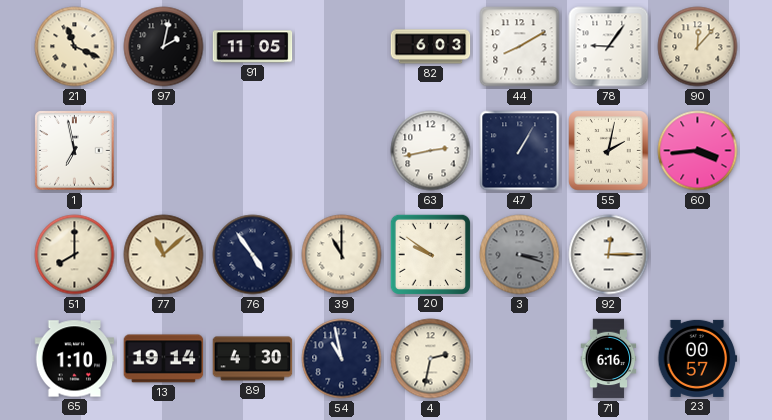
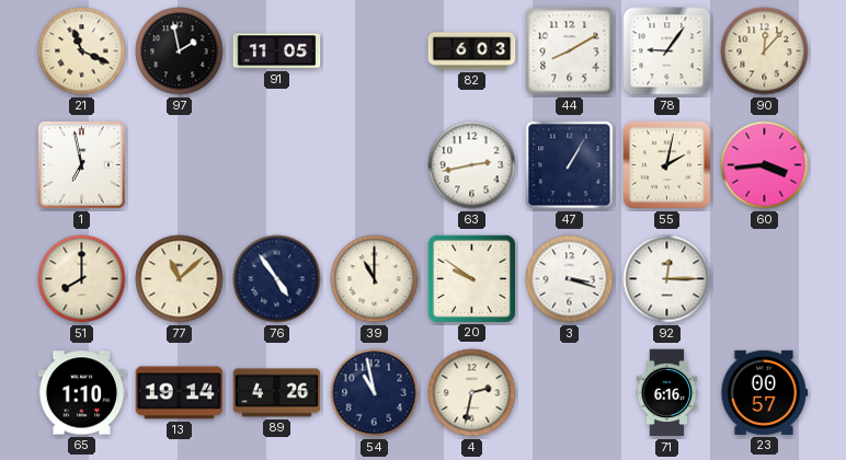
97: 2:02 -> 1:58 (180, 51)
3 dial: grey -> white (570, 279)
89: 4:30 -> 4:26 (277, 393)
